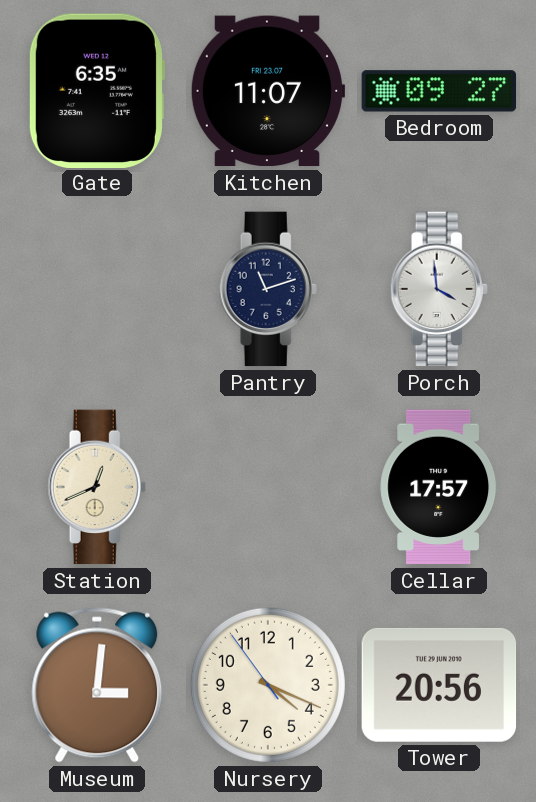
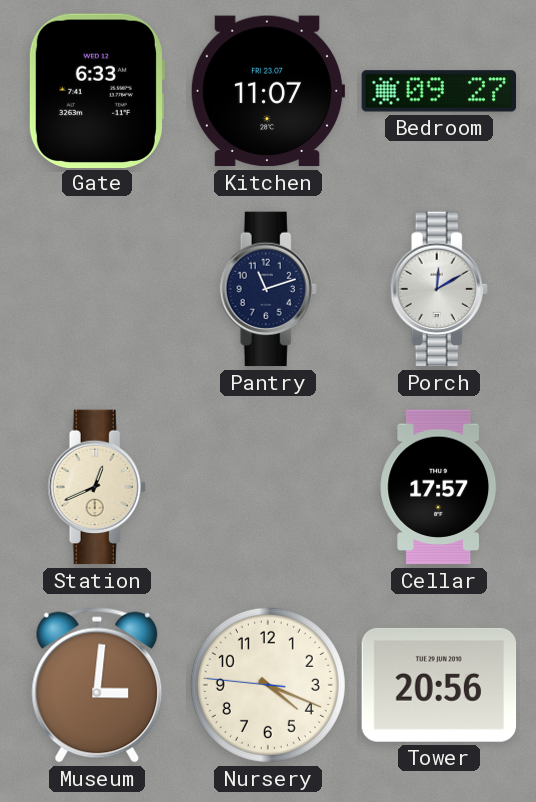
Gate: 6:35 -> 6:33 (96, 90)
Porch: 3:59 -> 12:10 (439, 289)
Nursery: 4:18:54 -> 4:18:46 (268, 685)
